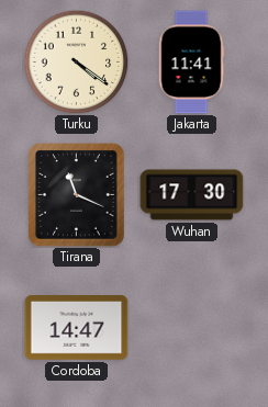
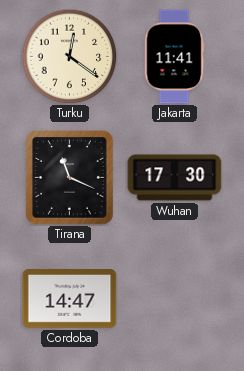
Turku: 4:21 -> 12:21 (69, 56)
